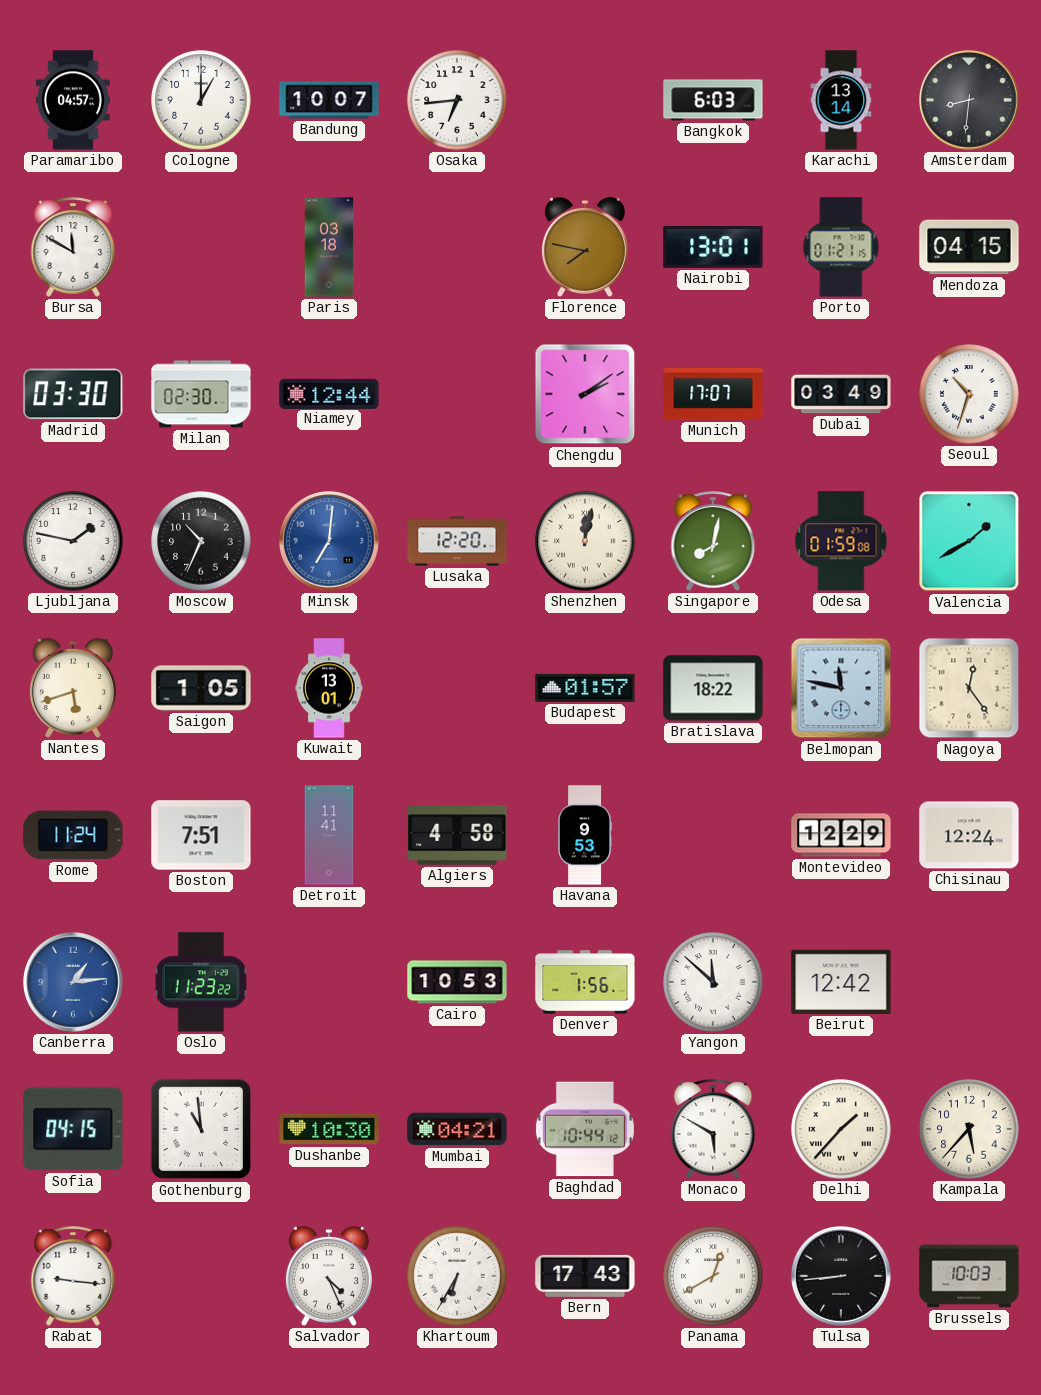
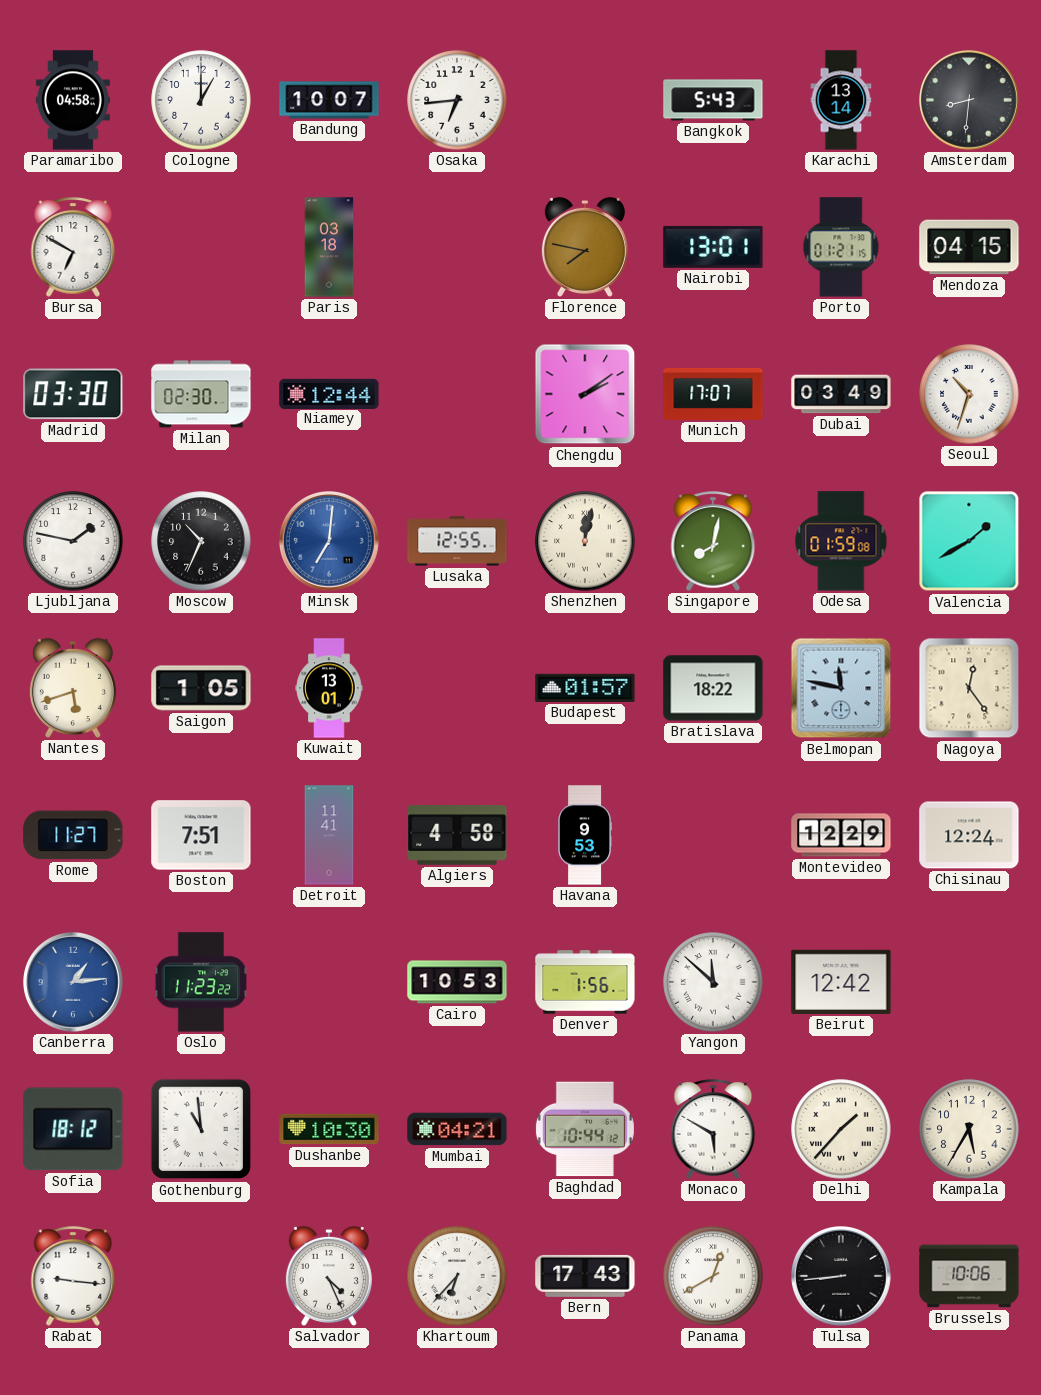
Paramaribo: 04:57 -> 04:58 (73, 100)
Bangkok: 6:03 -> 5:43 (713, 100)
Bursa: 11:50 -> 6:50 (73, 247)
Lusaka: 12:20 -> 12:55 (457, 541)
Rome: 11:24 -> 11:27 (73, 835)
Sofia: 04:15 -> 18:12 (73, 1129)
Kampala: 5:37 -> 5:35 (969, 1129)
Khartoum: 6:35 -> 6:37 (457, 1276)
Brussels: 10:03 -> 10:06 (969, 1276)
